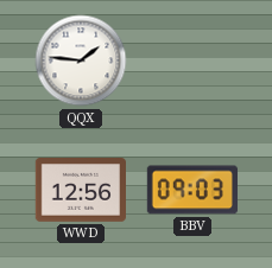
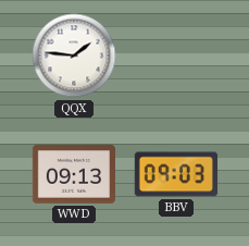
WWD: 12:56 -> 09:13 (73, 175)
